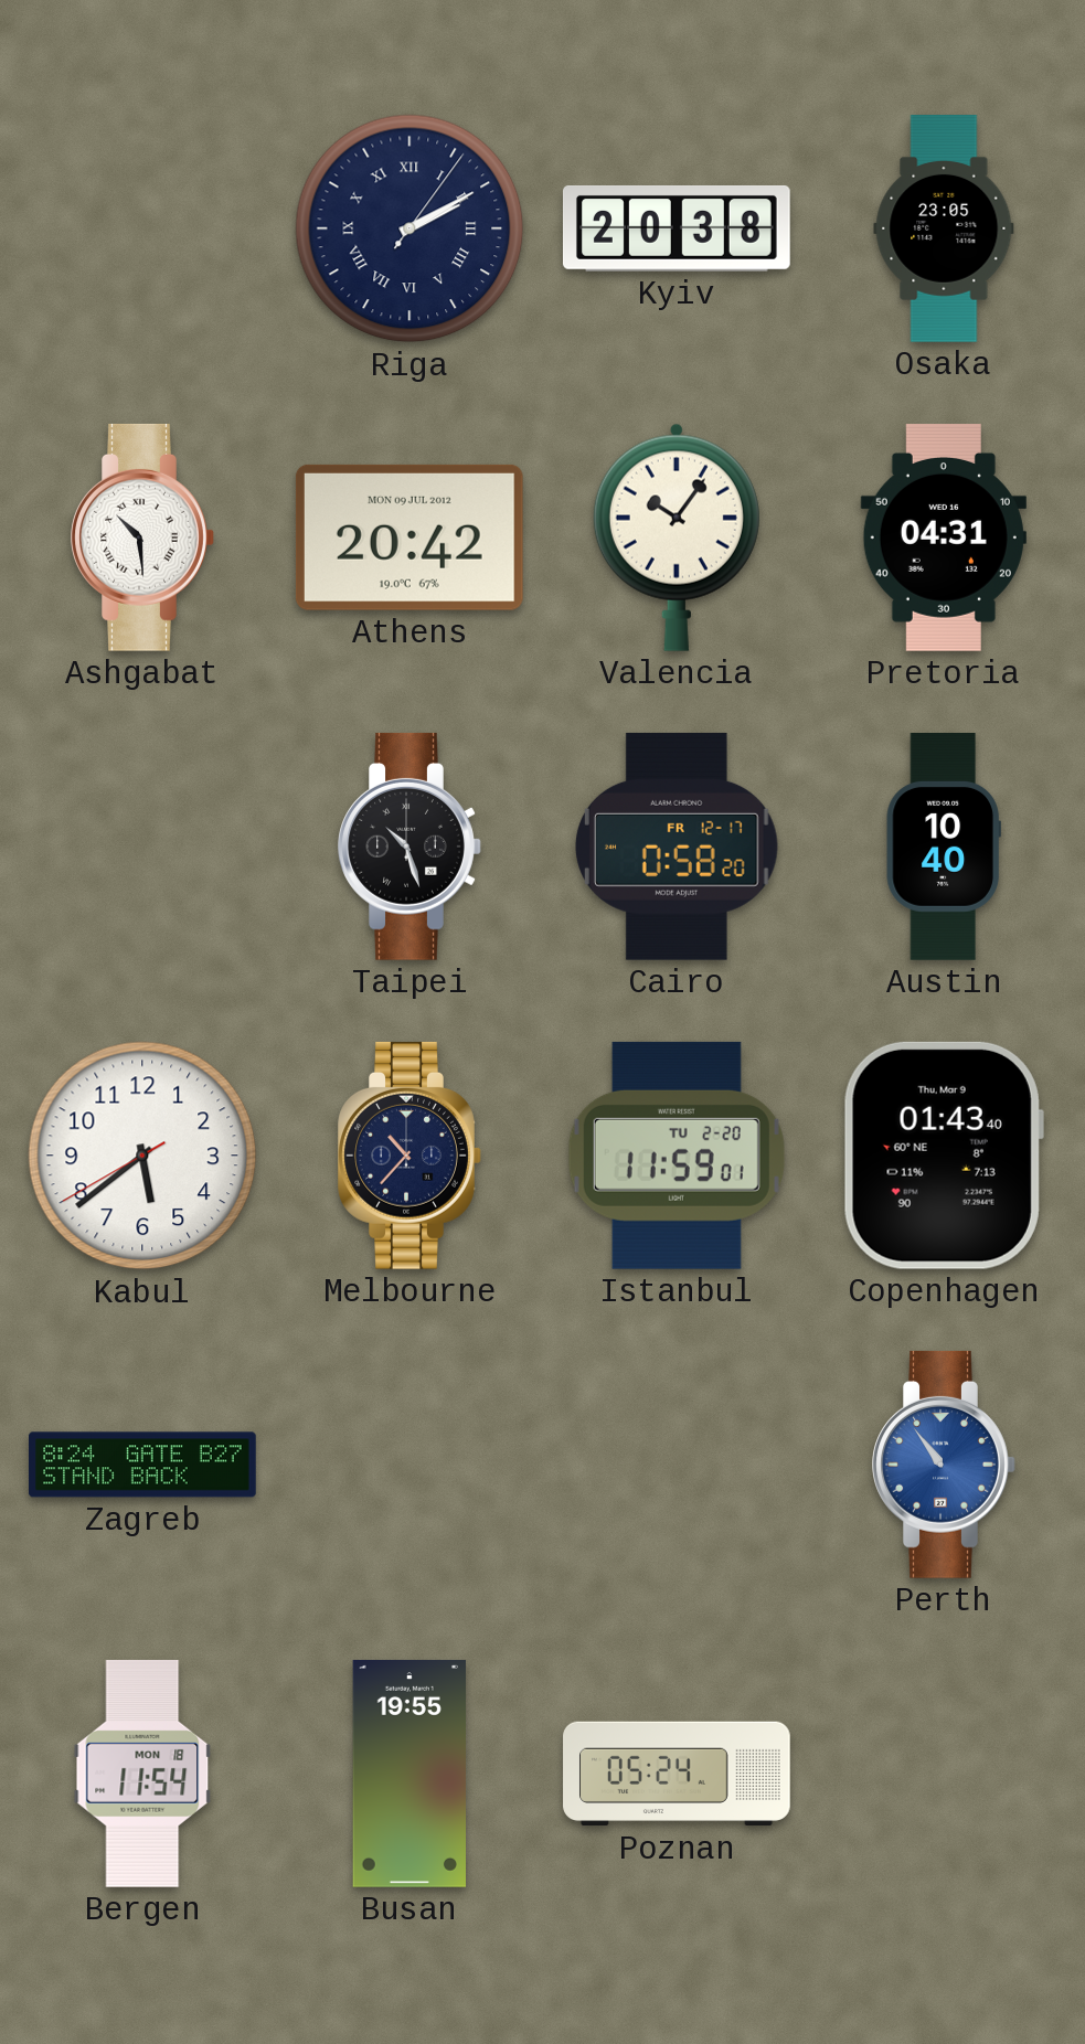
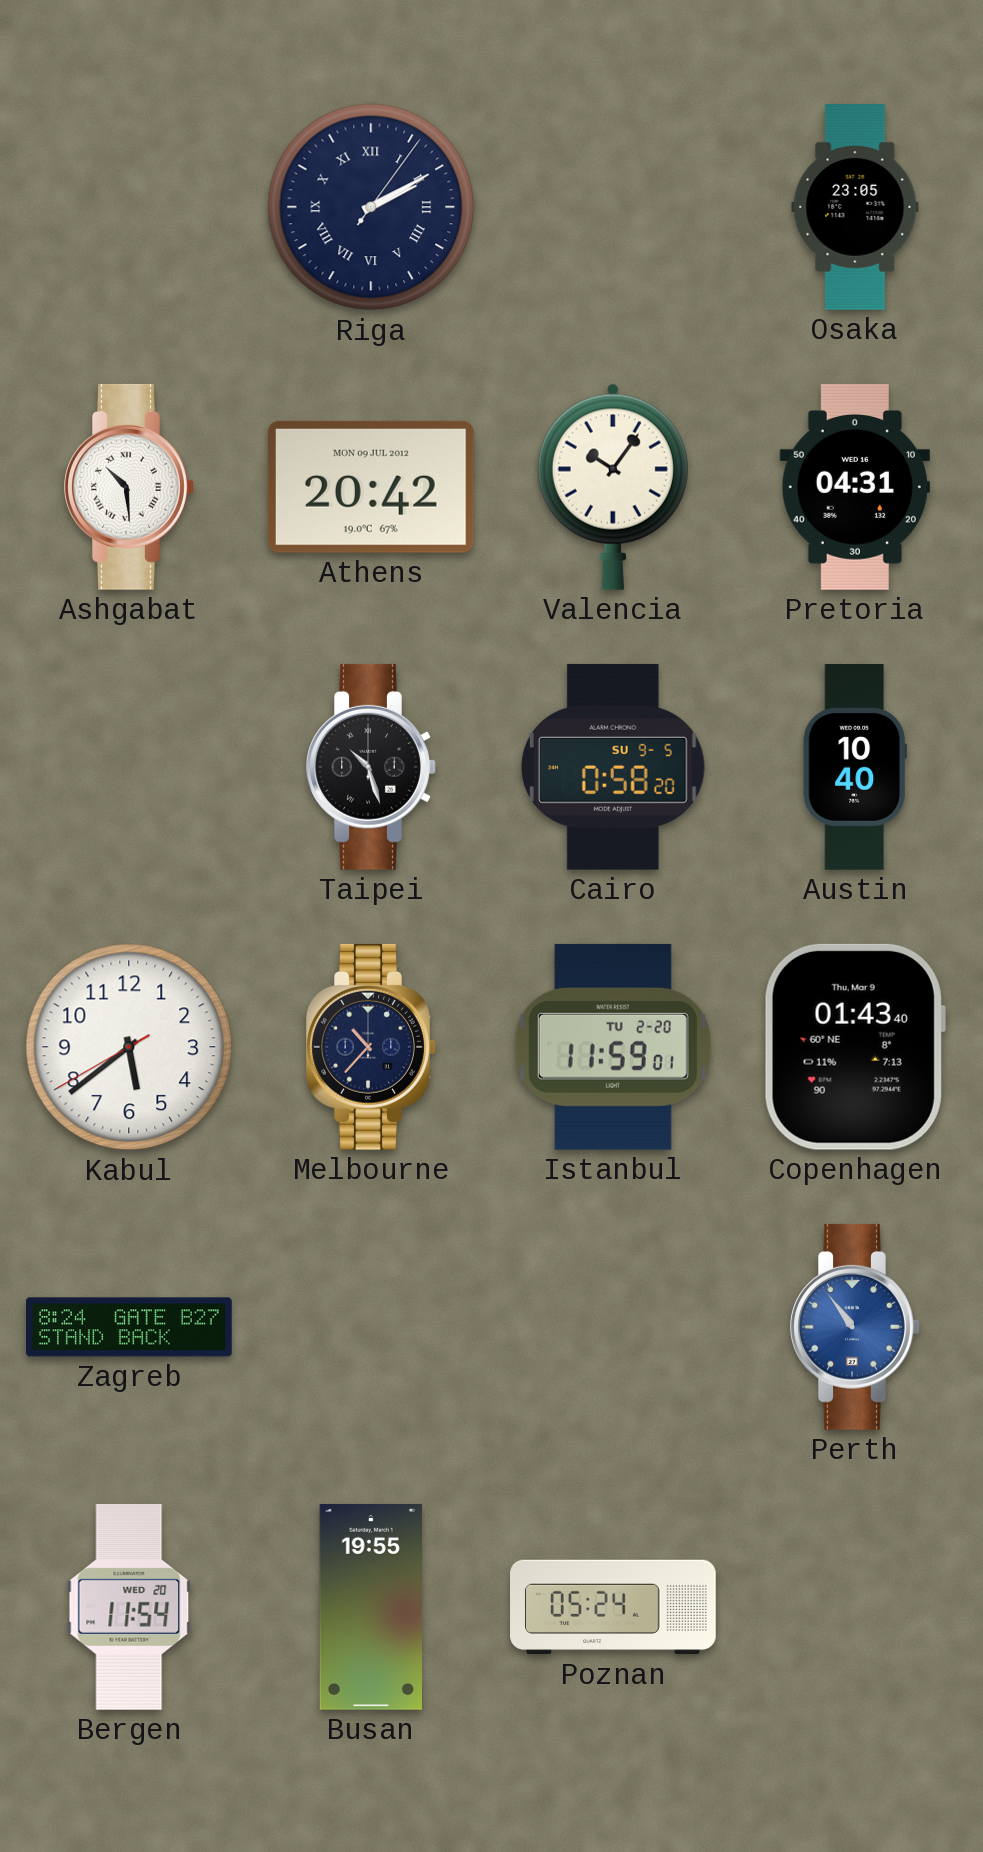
Kyiv: 20:38 -> none (677, 228)
Cairo date: FR 12-17 -> SU 9-5 (613, 767)
Bergen date: MON 18 -> WED 20 (129, 1607)
